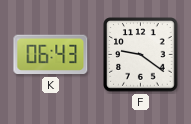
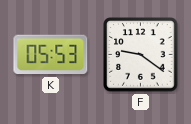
K: 06:43 -> 05:53 (51, 55)
